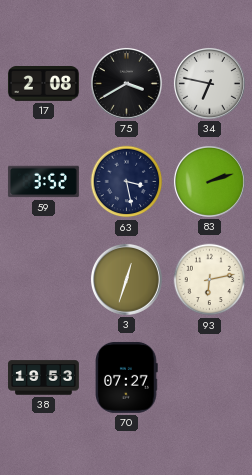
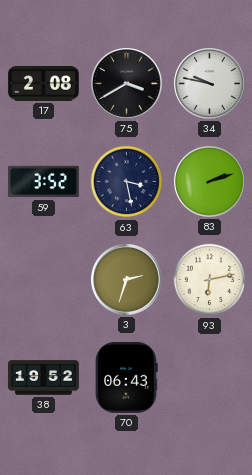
34: 6:47 -> 9:47 (209, 83)
3: 12:33 -> 2:33 (126, 279)
38: 19:53 -> 19:52 (44, 378)
70: 07:27 -> 06:43 (127, 377)
